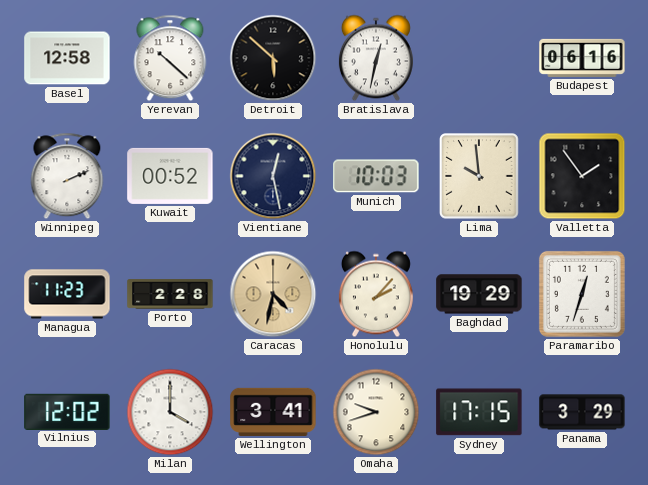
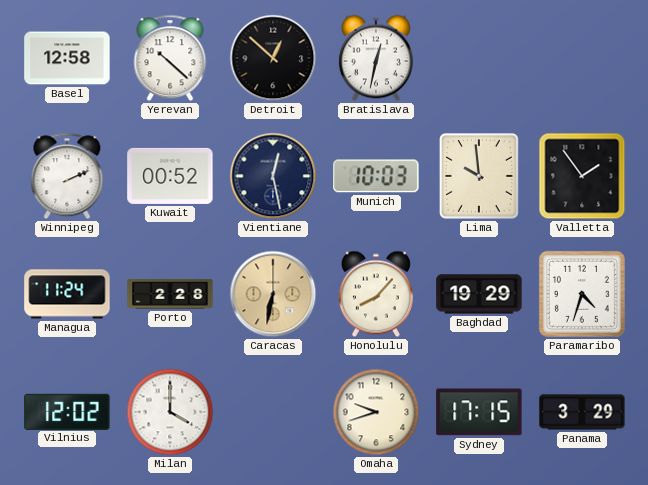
Detroit: 5:52 -> 12:52 (273, 58)
Budapest: 06:16 -> none (582, 58)
Managua: 11:23 -> 11:24 (67, 294)
Caracas: 4:32 -> 6:32 (273, 294)
Honolulu: 2:07 -> 8:07 (376, 294)
Paramaribo: 12:33 -> 4:33 (582, 294)
Wellington: 3:41 -> none (273, 412)
